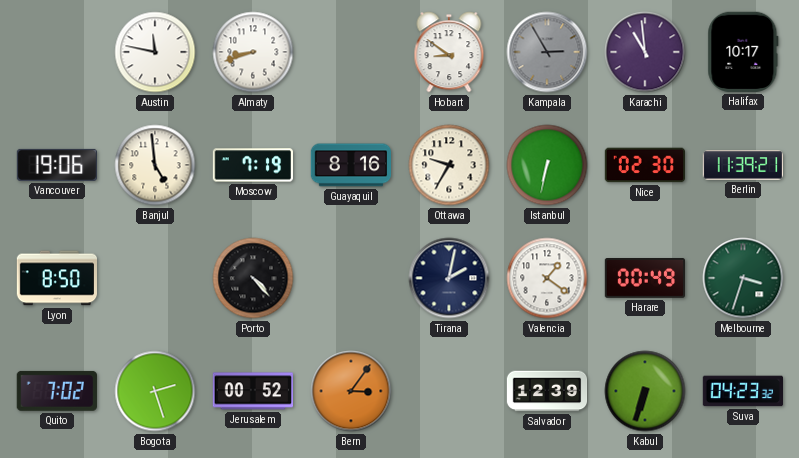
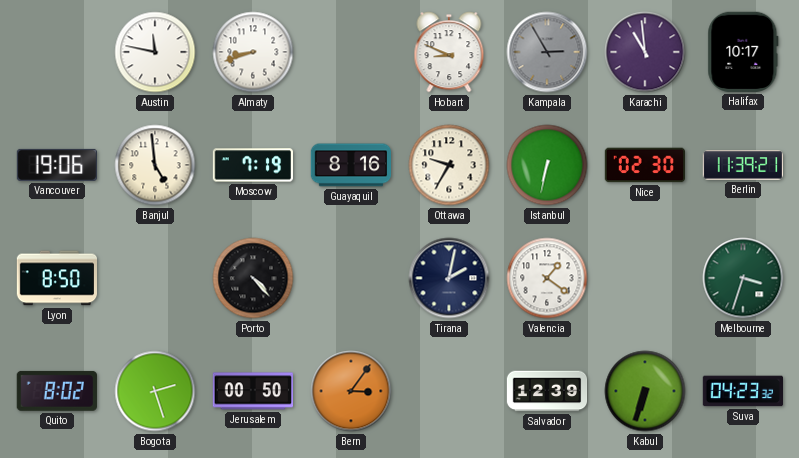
Hobart: 8:51 -> 8:49 (449, 52)
Harare: 00:49 -> none (644, 279)
Quito: 7:02 -> 8:02 (57, 391)
Jerusalem: 00:52 -> 00:50 (252, 391)
